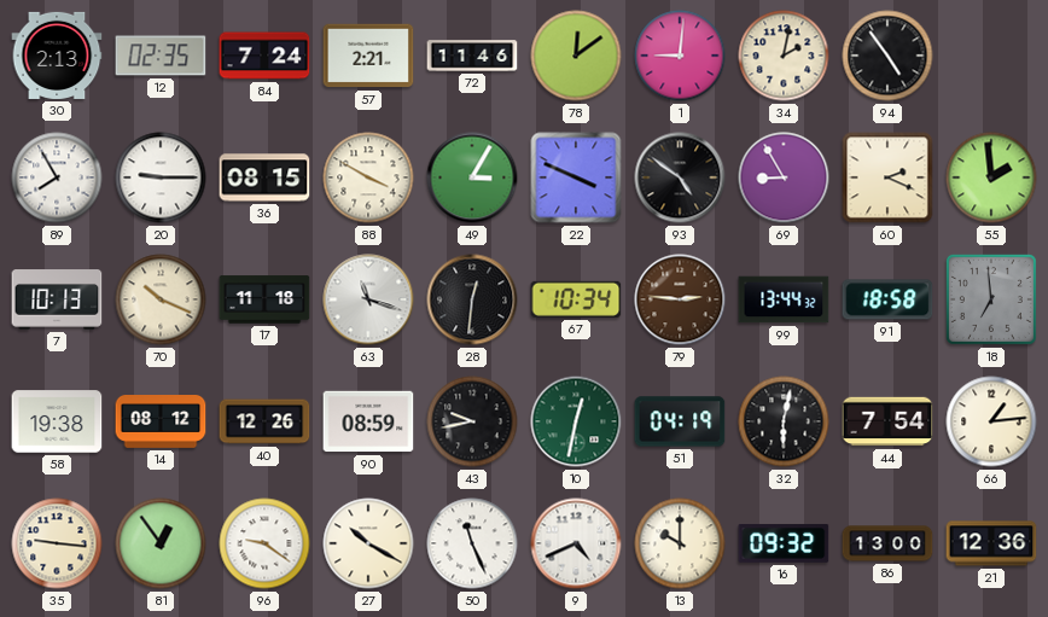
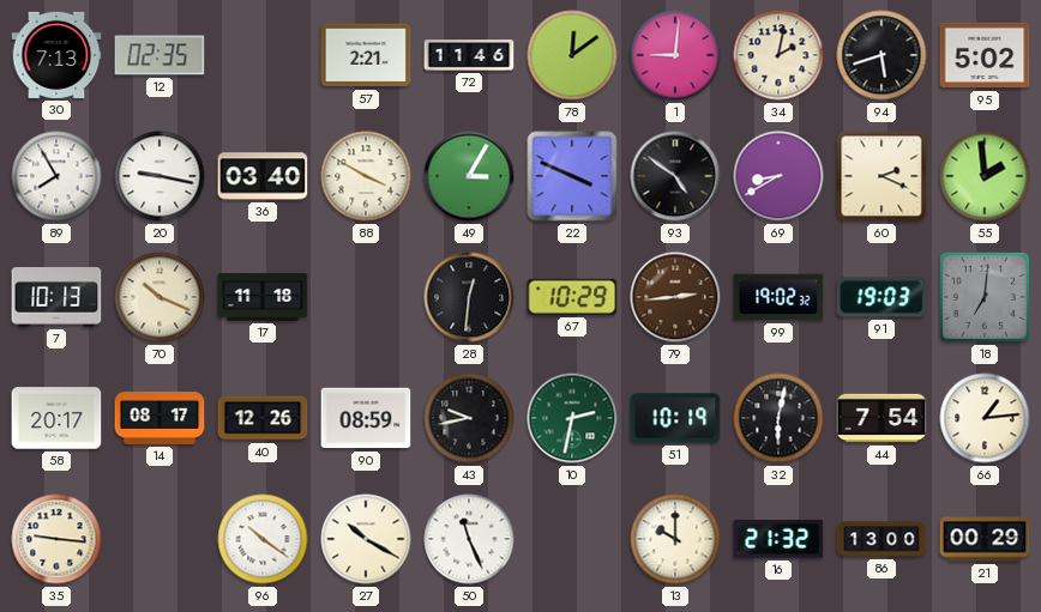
30: 2:13 -> 7:13 (56, 55)
84: 7:24 -> none (264, 56)
94: 4:54 -> 5:42 (881, 55)
95: none -> 5:02 (985, 55)
20: 9:15 -> 9:17 (160, 176)
36: 08:15 -> 03:40 (263, 176)
69: 8:55 -> 8:40 (778, 176)
63: 11:18 -> none (368, 299)
67: 10:34 -> 10:29 (572, 297)
79: 2:46 -> 2:44 (675, 297)
99: 13:44 -> 19:02 (778, 297)
91: 18:58 -> 19:03 (881, 297)
18: 6:59 -> 7:01 (985, 297)
58: 19:38 -> 20:17 (56, 418)
14: 08:12 -> 08:17 (160, 419)
10: 12:32 -> 2:32 (572, 418)
51: 04:19 -> 10:19 (675, 418)
81: 12:54 -> none (161, 543)
96: 9:21 -> 10:21 (263, 539)
9: 4:41 -> none (576, 543)
16: 09:32 -> 21:32 (778, 539)
21: 12:36 -> 00:29 (985, 539)
